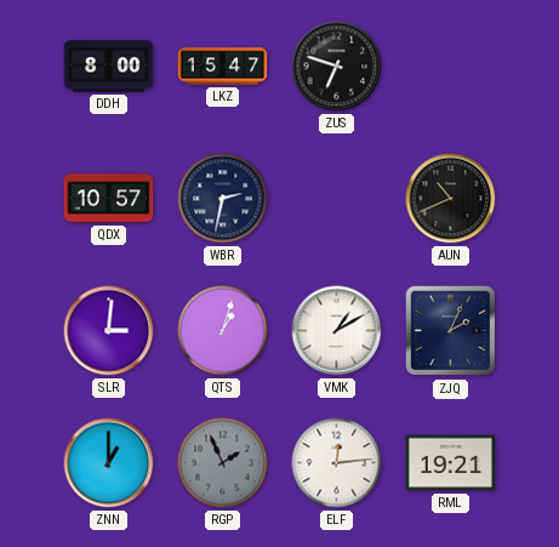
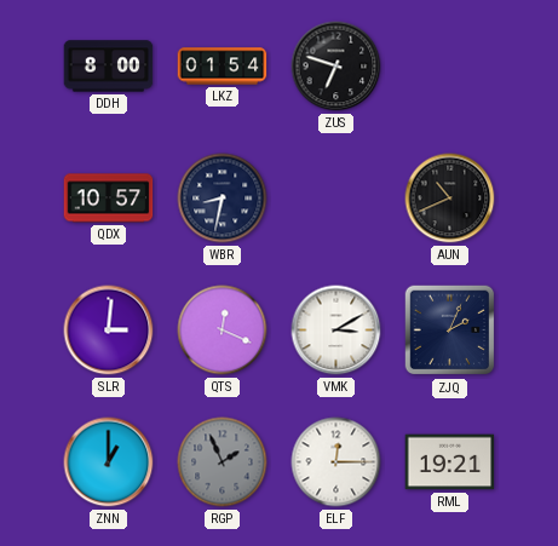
LKZ: 15:47 -> 01:54 (223, 67)
WBR: 2:32 -> 8:32 (223, 199)
QTS: 1:03 -> 12:19 (223, 331)
VMK: 1:10 -> 3:10 (336, 331)
ELF: 12:14 -> 12:15 (336, 462)
